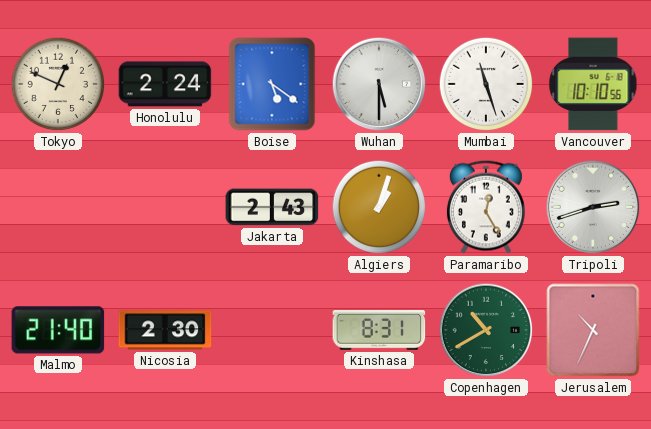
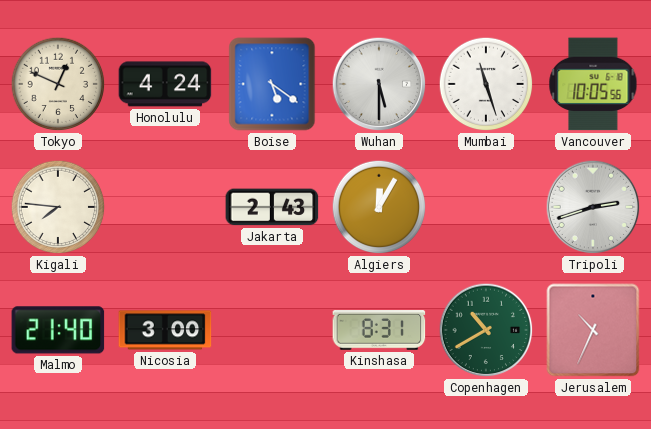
Honolulu: 2:24 -> 4:24 (165, 84)
Vancouver: 10:10 -> 10:05 (593, 84)
Kigali: none -> 7:46 (58, 207)
Algiers: 1:03 -> 12:05 (379, 207)
Paramaribo: 12:25 -> none (486, 207)
Nicosia: 2:30 -> 3:00 (165, 330)
